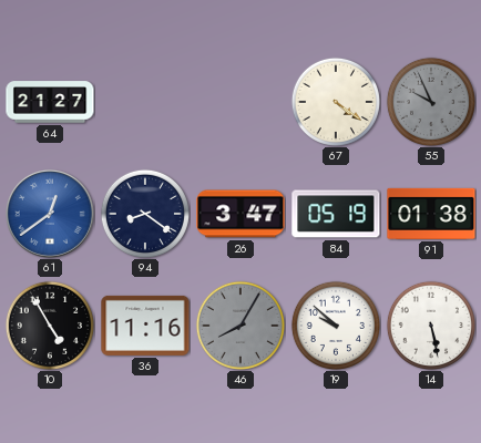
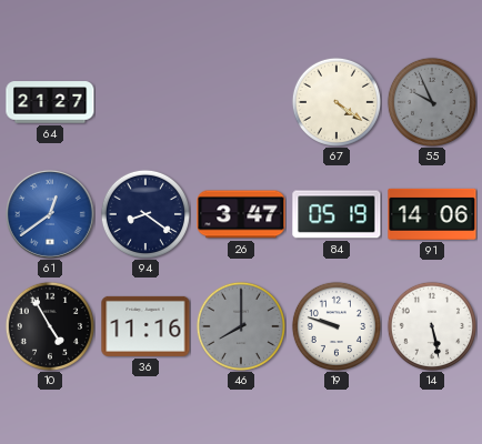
91: 01:38 -> 14:06 (432, 214)
46: 8:05 -> 8:00 (241, 326)
19: 9:52 -> 9:48 (337, 326)
